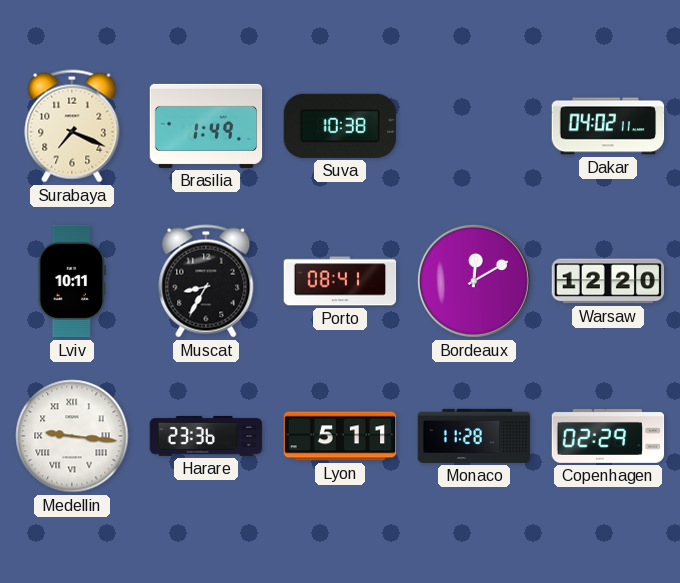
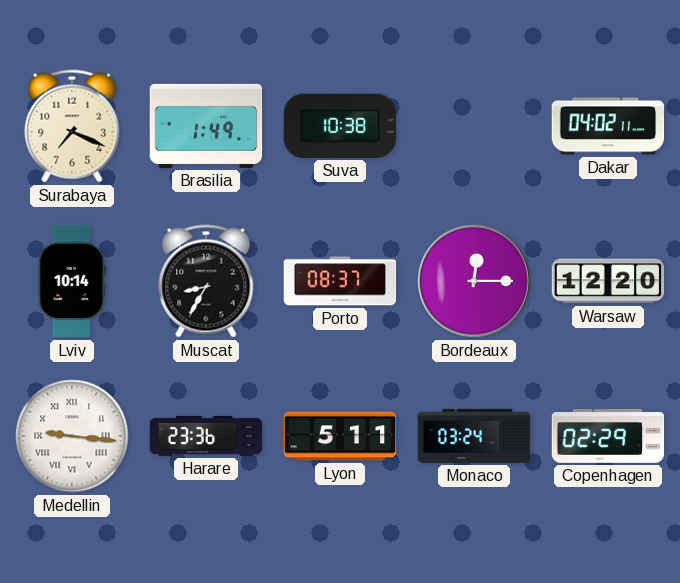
Lviv: 10:11 -> 10:14 (71, 281)
Porto: 08:41 -> 08:37 (340, 281)
Bordeaux: 12:10 -> 12:15 (474, 281)
Monaco: 11:28 -> 03:24 (474, 436)
